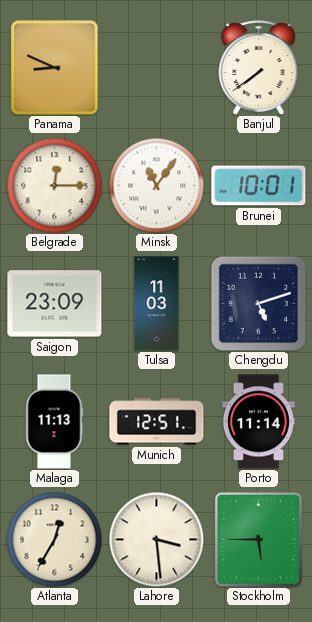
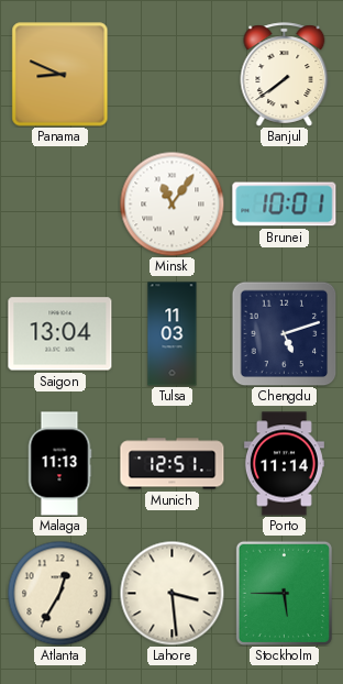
Belgrade: 12:15 -> none (54, 185)
Saigon: 23:09 -> 13:04 (60, 334)
